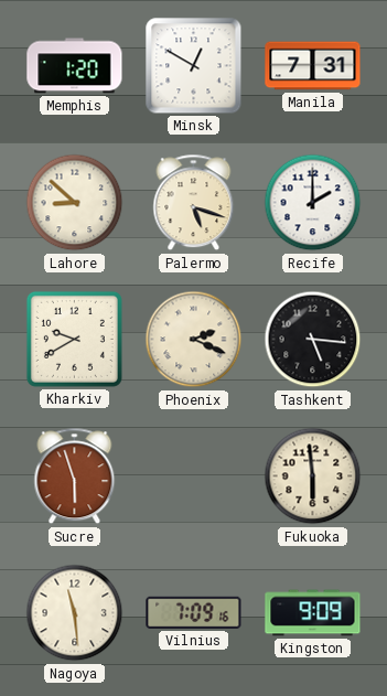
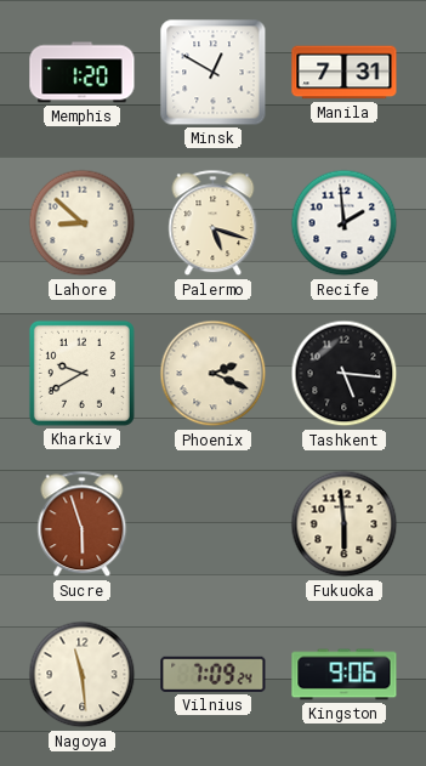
Recife: 2:00 -> 1:59 (345, 223)
Vilnius: 7:09:16 -> 7:09:24 (214, 674)
Kingston: 9:09 -> 9:06 (345, 675)
